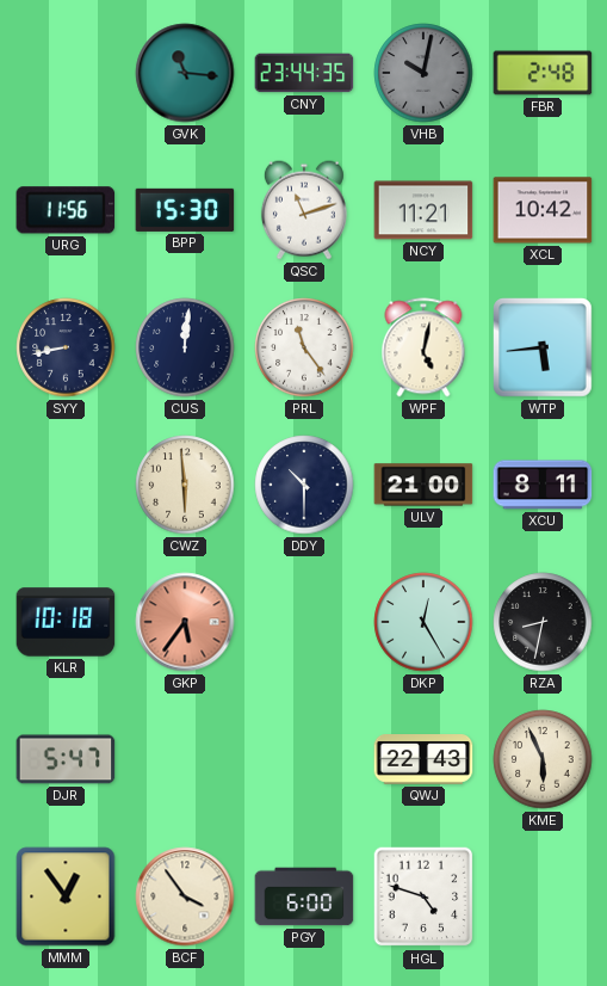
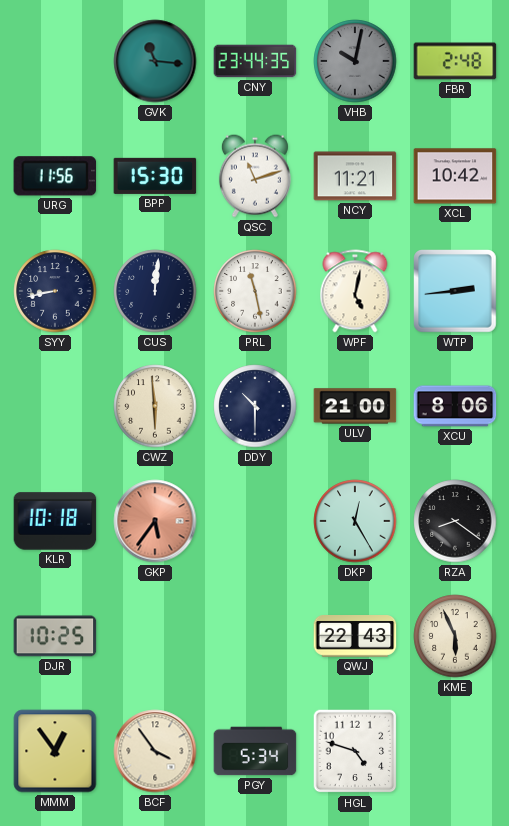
PRL: 11:24 -> 11:28 (255, 291)
WTP: 5:44 -> 2:44 (455, 291)
XCU: 8:11 -> 8:06 (455, 406)
RZA: 8:32 -> 8:21 (455, 521)
DJR: 5:47 -> 10:25 (55, 636)
PGY: 6:00 -> 5:34 (255, 751)
